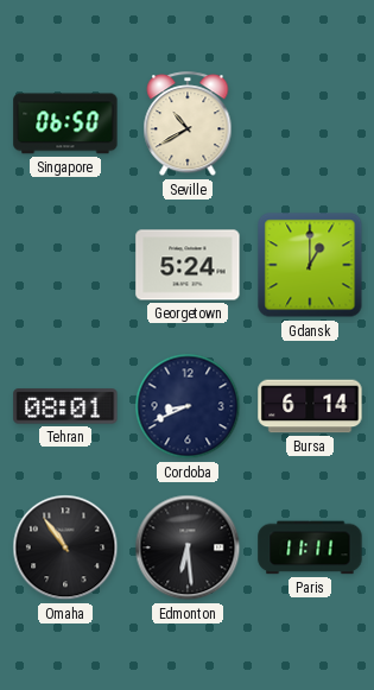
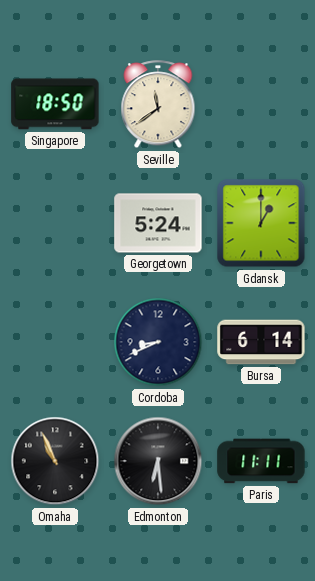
Singapore: 06:50 -> 18:50 (55, 104)
Seville: 10:40 -> 11:39 (158, 105)
Tehran: 08:01 -> none (65, 406)
Omaha: 10:54 -> 10:56 (55, 461)
